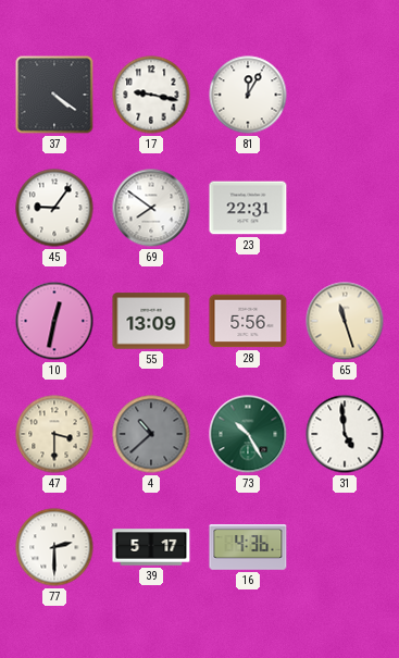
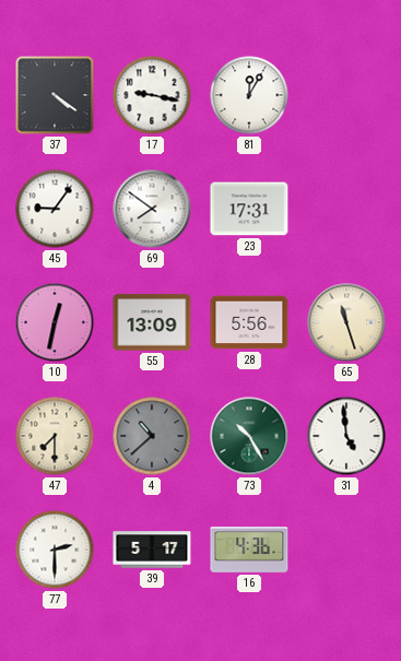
23: 22:31 -> 17:31 (249, 209)
47: 3:30 -> 7:30 (55, 436)
